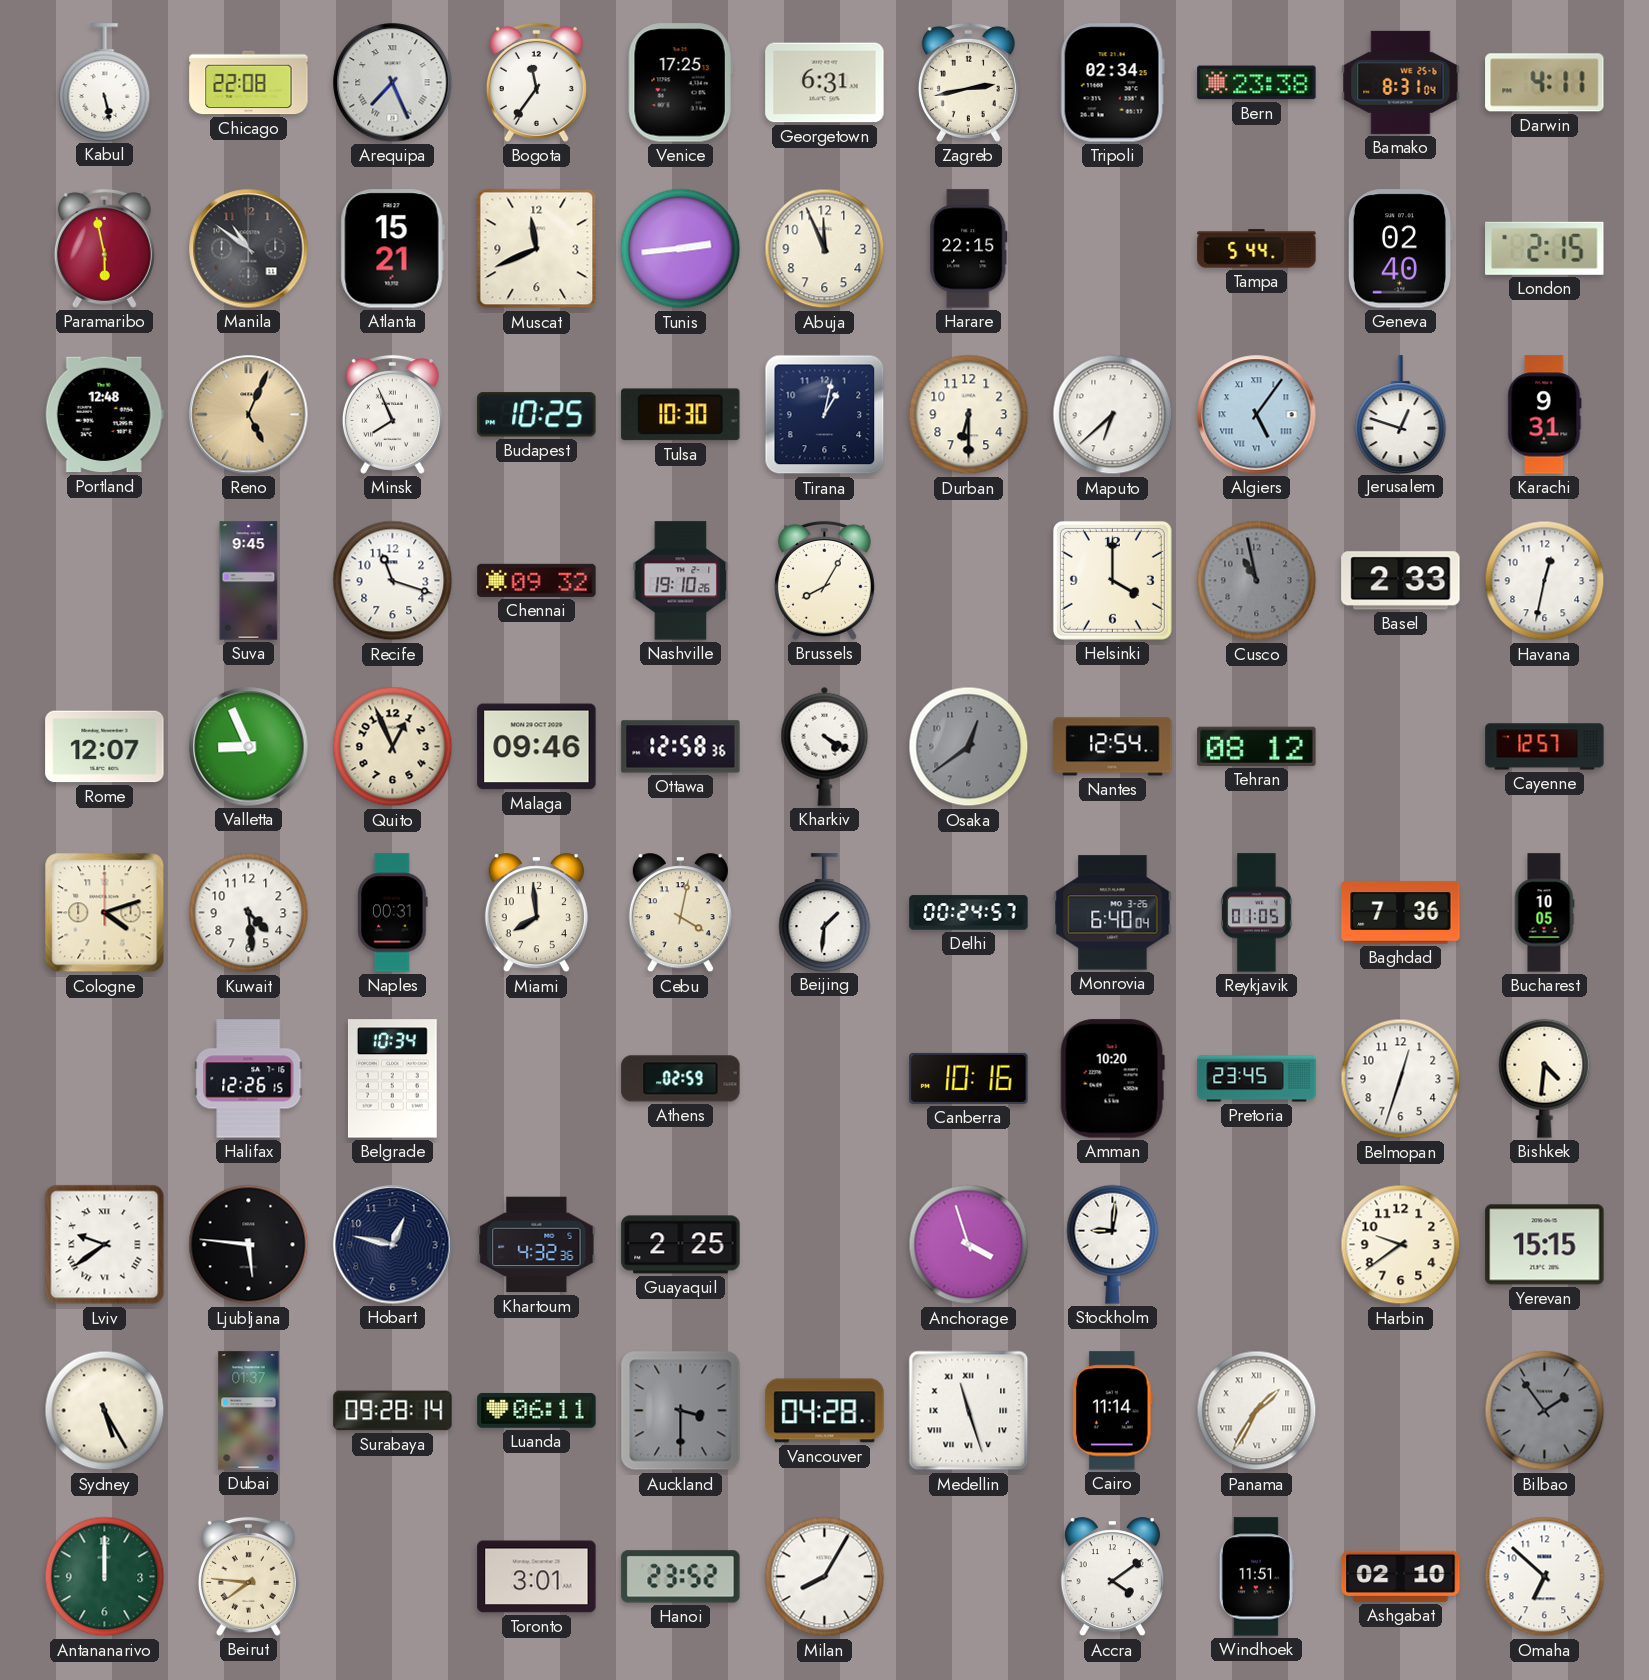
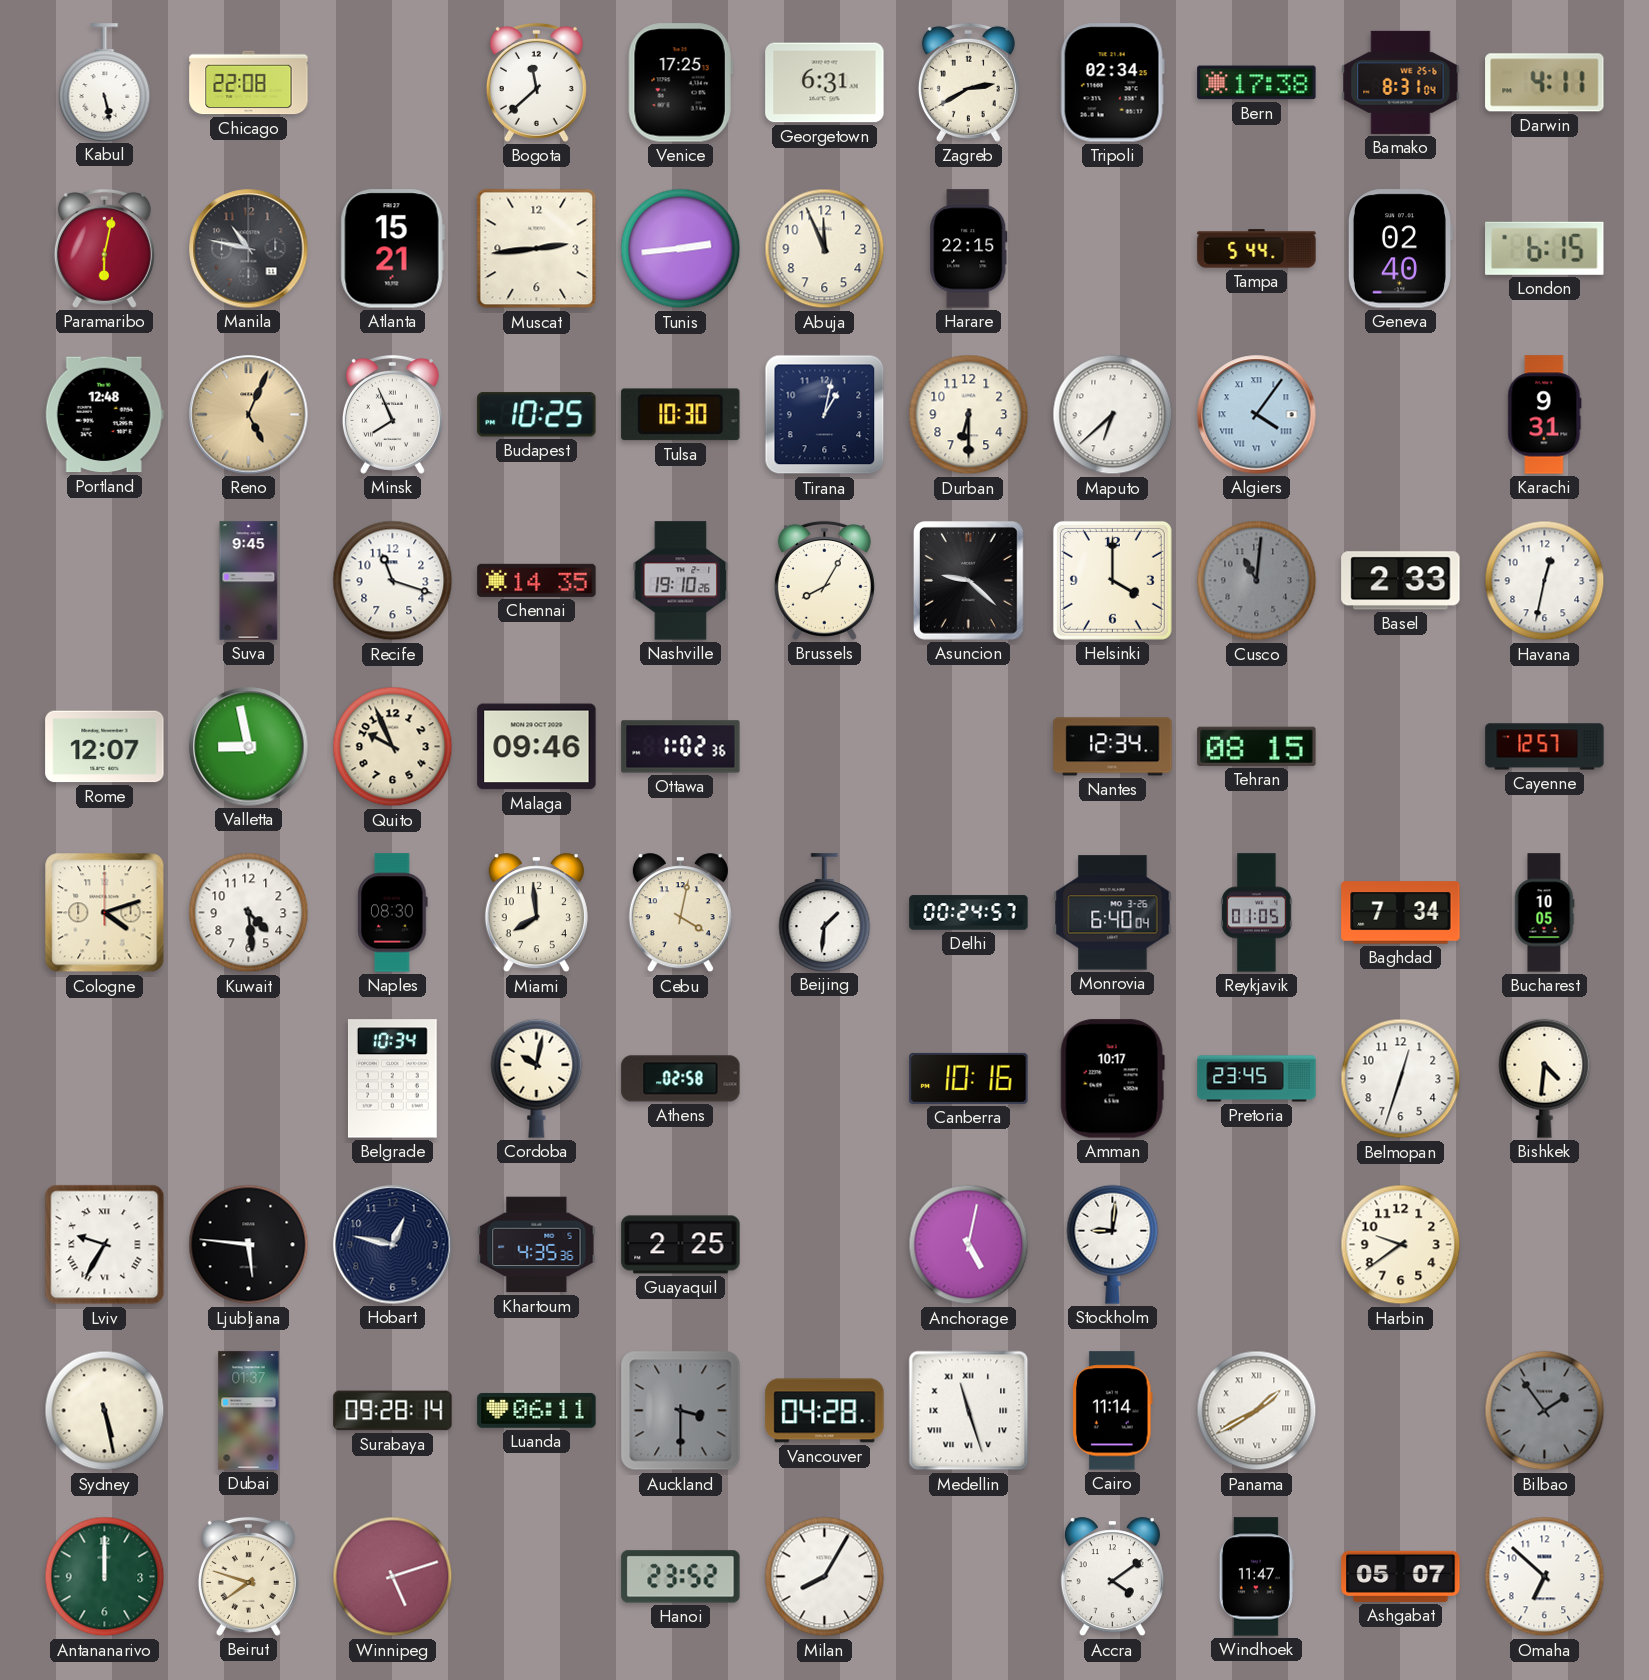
Arequipa: 7:26 -> none (393, 83)
Bogota: 11:36 -> 11:38 (536, 82)
Zagreb: 2:43 -> 2:40 (968, 82)
Bern: 23:38 -> 17:38 (1257, 83)
Paramaribo: 5:58 -> 6:02 (104, 248)
Manila: 10:51 -> 10:47 (249, 249)
Muscat: 11:41 -> 2:44 (537, 249)
London: 2:15 -> 6:15 (1545, 248)
Algiers: 5:06 -> 4:06 (1257, 415)
Jerusalem: 12:48 -> none (1401, 414)
Chennai: 09:32 -> 14:35 (537, 580)
Asuncion: none -> 9:22 (969, 581)
Cusco: 10:58 -> 11:01 (1257, 581)
Valletta: 8:56 -> 8:58 (249, 747)
Quito: 12:56 -> 9:56 (393, 747)
Ottawa: 12:58 -> 1:02 (681, 747)
Kharkiv: 4:20 -> none (825, 746)
Osaka: 12:39 -> none (969, 747)
Nantes: 12:54 -> 12:34 (1113, 747)
Tehran: 08:12 -> 08:15 (1257, 746)
Naples: 00:31 -> 08:30 (393, 913)
Baghdad: 7:36 -> 7:34 (1401, 913)
Halifax: 12:26 -> none (249, 1079)
Cordoba: none -> 10:02 (537, 1078)
Athens: 02:59 -> 02:58 (681, 1079)
Amman: 10:20 -> 10:17 (1112, 1079)
Lviv: 9:39 -> 9:35 (105, 1245)
Khartoum: 4:32 -> 4:35 (537, 1245)
Anchorage: 3:57 -> 5:02 (969, 1245)
Yerevan: 15:15 -> none (1545, 1245)
Sydney: 5:25 -> 5:28 (105, 1411)
Panama: 1:35 -> 1:40 (1257, 1411)
Beirut: 7:46 -> 7:48 (248, 1576)
Winnipeg: none -> 5:12 (393, 1577)
Toronto: 3:01 -> none (537, 1577)
Windhoek: 11:51 -> 11:47 (1256, 1577)
Ashgabat: 02:10 -> 05:07 (1401, 1576)
